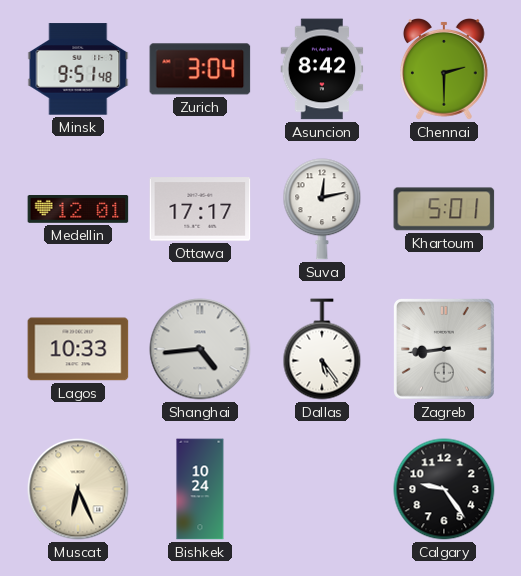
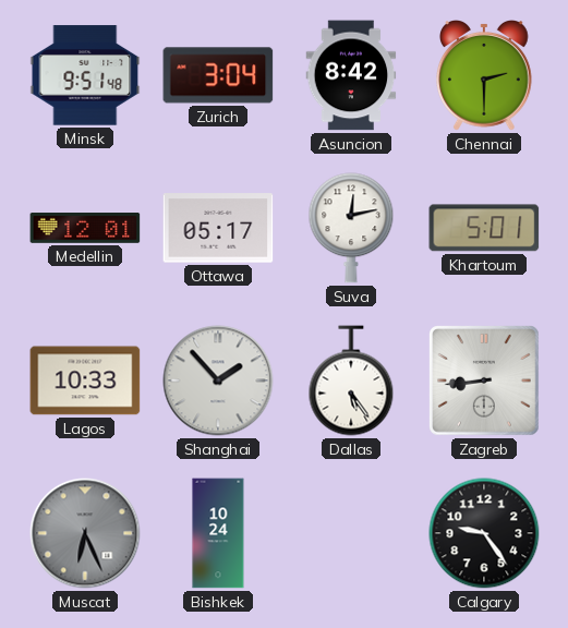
Ottawa: 17:17 -> 05:17 (218, 228)
Shanghai: 4:44 -> 1:53 (218, 381)
Muscat dial: cream -> grey (85, 533)
